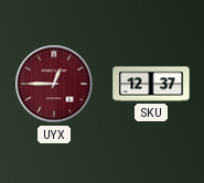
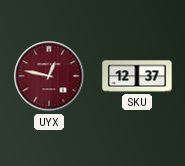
UYX: 12:45 -> 12:47 (49, 76)
